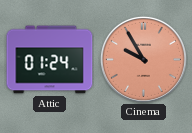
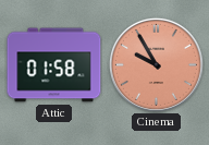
Attic: 01:24 -> 01:58 (54, 65)
